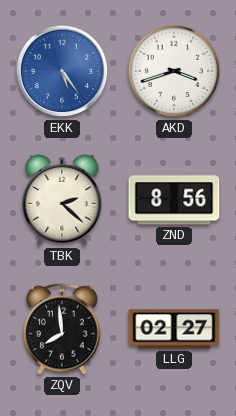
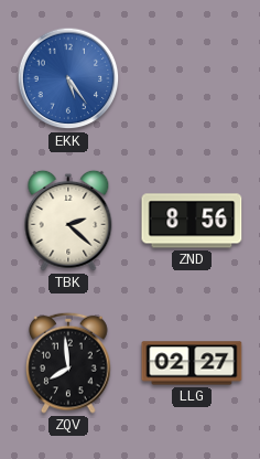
AKD: 3:42 -> none (174, 71)
